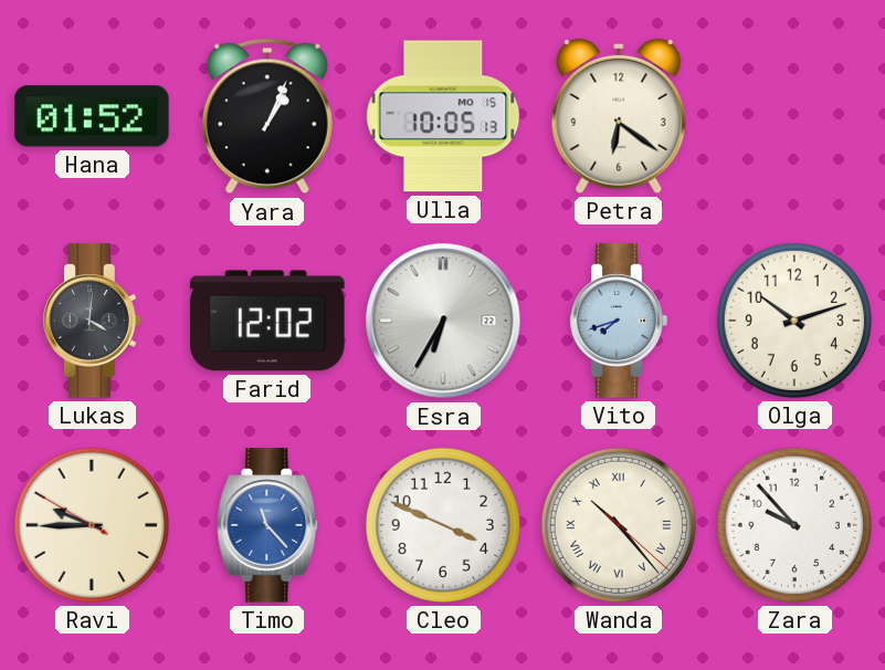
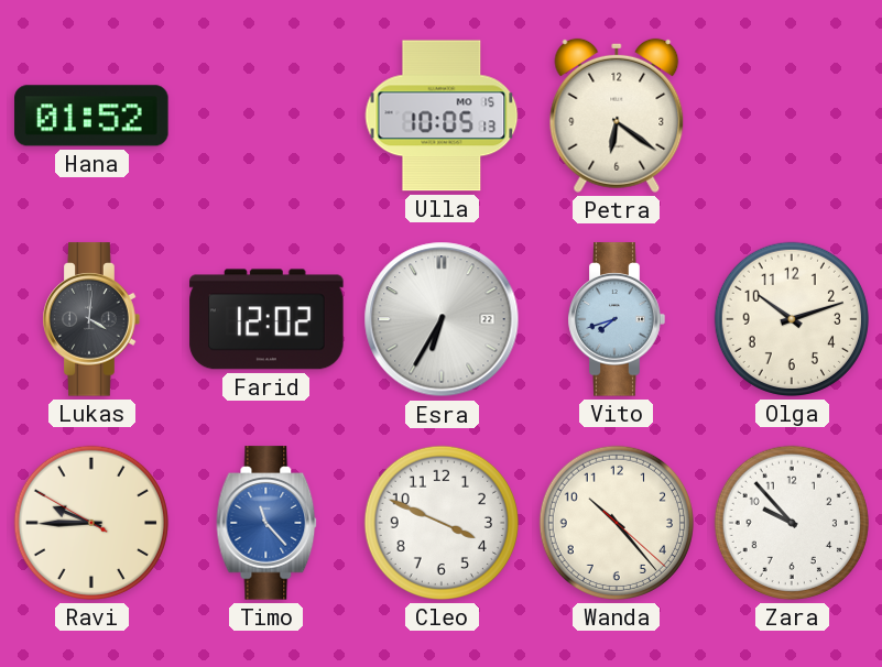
Yara: 1:04 -> none (267, 116)
Wanda numerals: Roman -> Arabic (617, 523)
